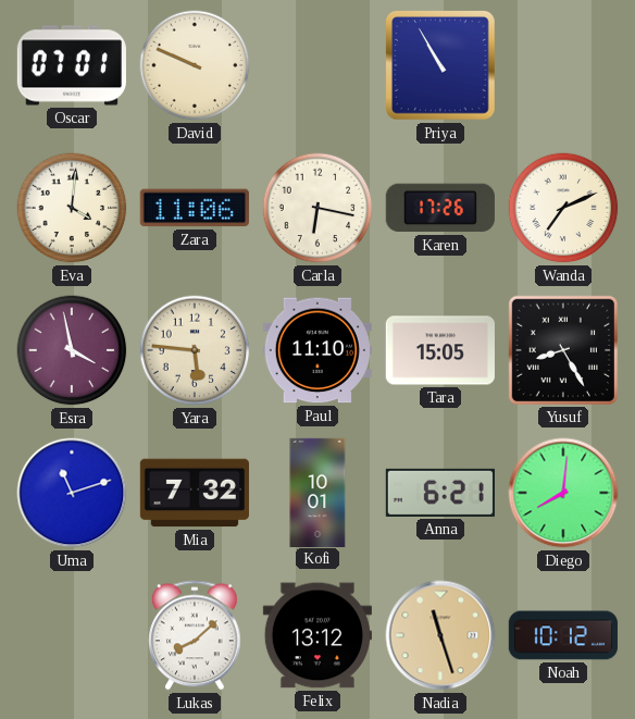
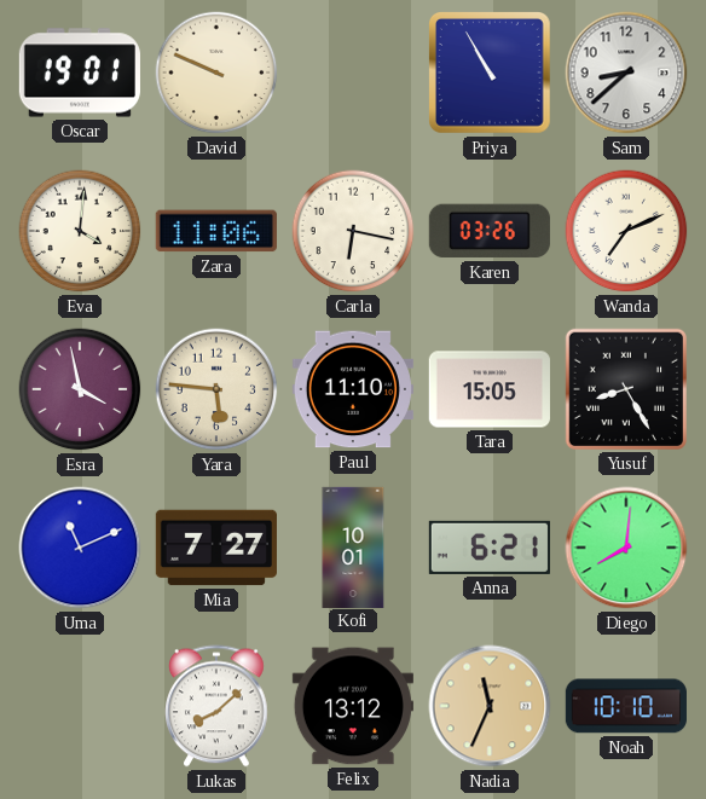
Oscar: 07:01 -> 19:01 (80, 73)
Sam: none -> 8:38 (626, 73)
Karen: 17:26 -> 03:26 (490, 231)
Uma: 11:12 -> 11:11 (80, 548)
Mia: 7:32 -> 7:27 (216, 548)
Nadia: 11:27 -> 11:34 (490, 706)
Noah: 10:12 -> 10:10 (626, 706)
